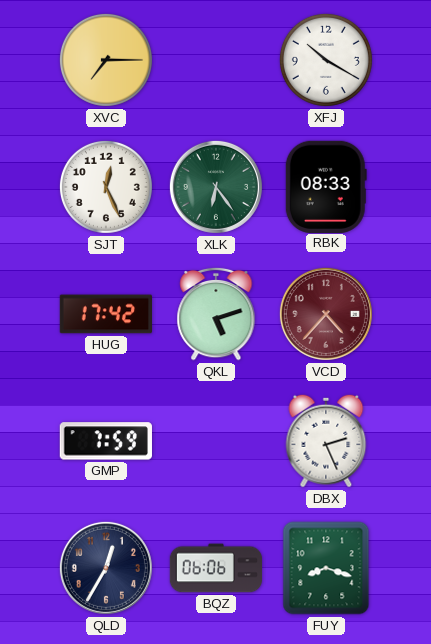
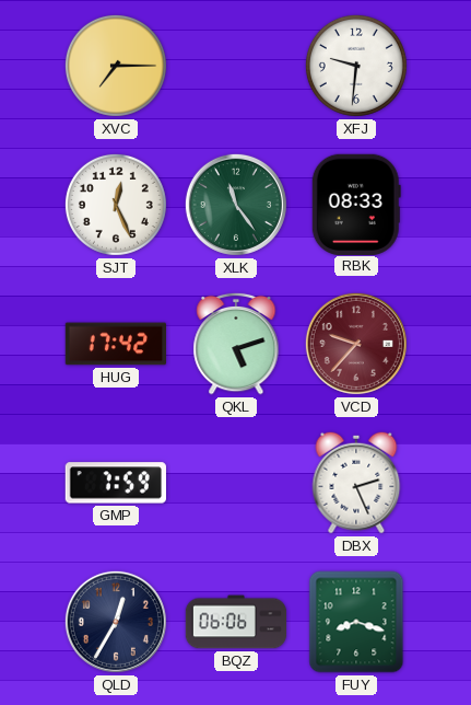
XFJ: 10:20 -> 9:31 (356, 66)
XLK: 6:24 -> 11:24 (236, 205)
VCD: 4:37 -> 9:37 (356, 344)
